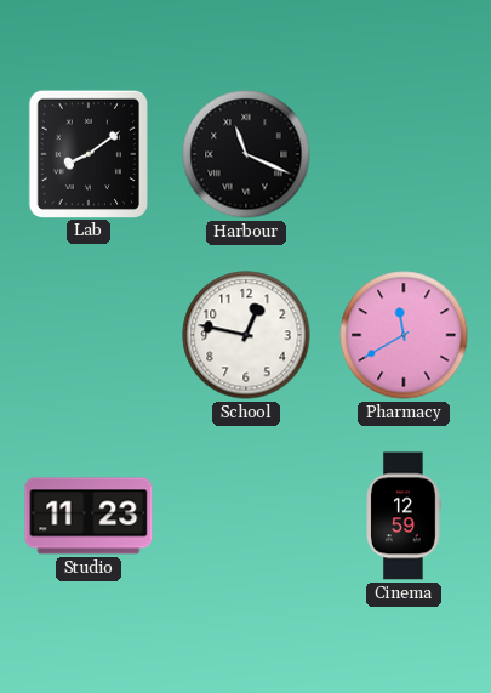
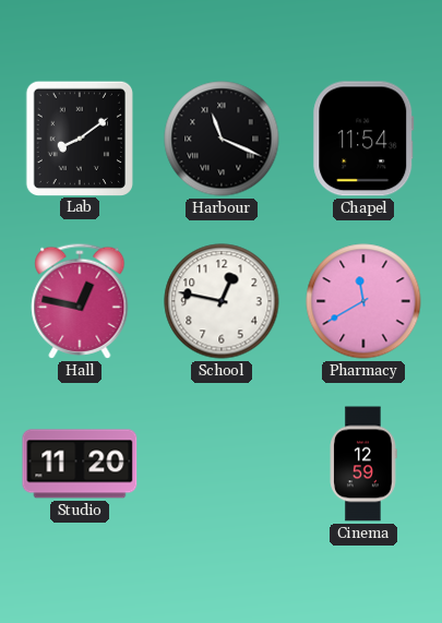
Chapel: none -> 11:54 (363, 139)
Hall: none -> 12:47 (80, 301)
Studio: 11:23 -> 11:20 (80, 464)
